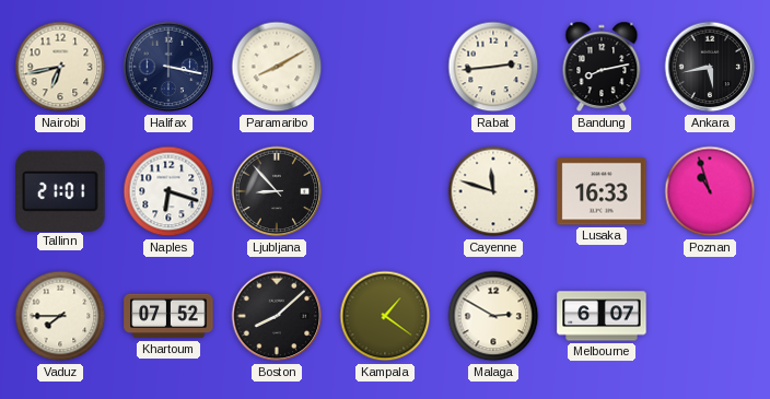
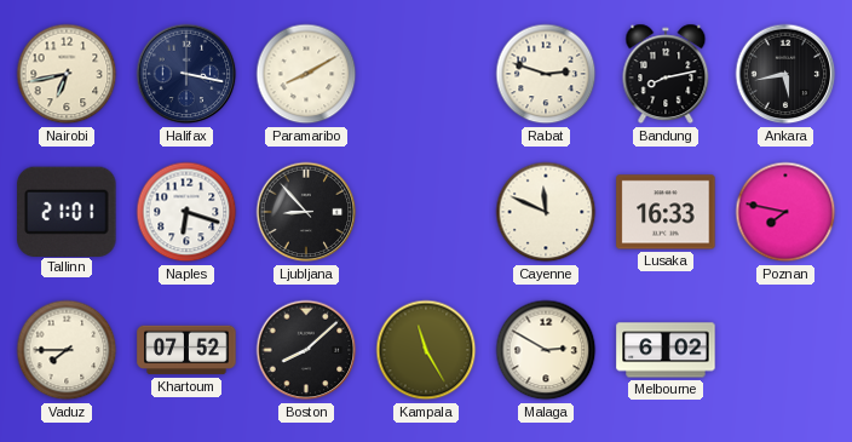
Rabat: 2:44 -> 2:48 (546, 74)
Cayenne: 11:48 -> 11:49 (546, 212)
Poznan: 10:57 -> 7:47 (785, 212)
Kampala: 1:21 -> 11:25 (426, 350)
Melbourne: 6:07 -> 6:02 (666, 350)
